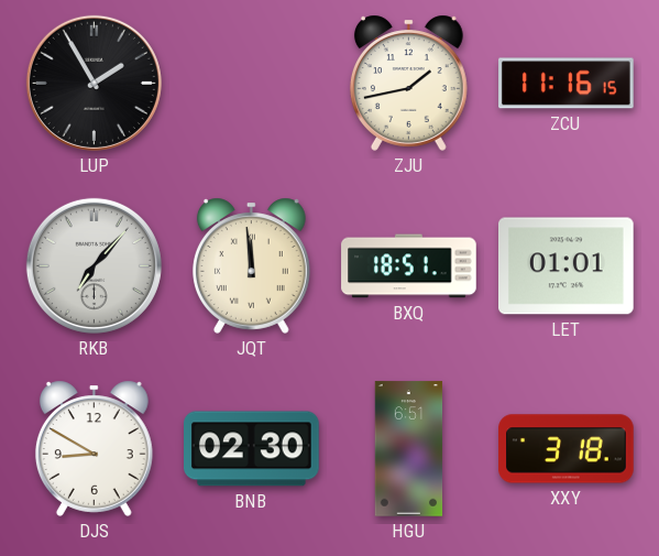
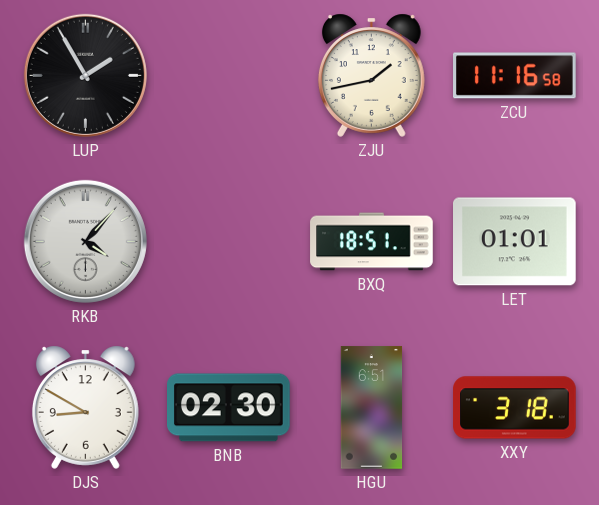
ZCU: 11:16:15 -> 11:16:58 (515, 76)
RKB: 7:07 -> 4:07 (85, 241)
JQT: 11:59 -> none (251, 265)
